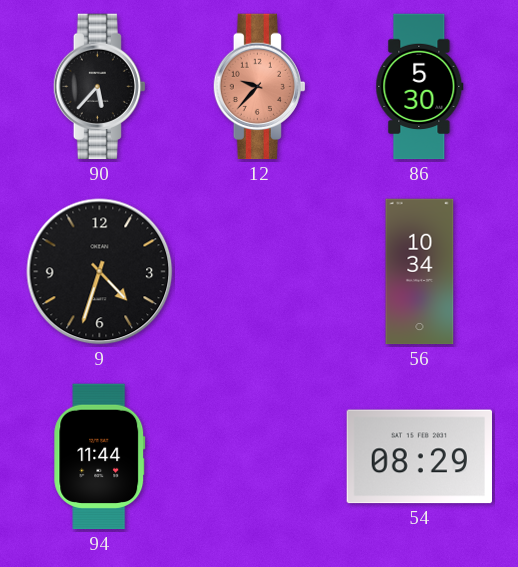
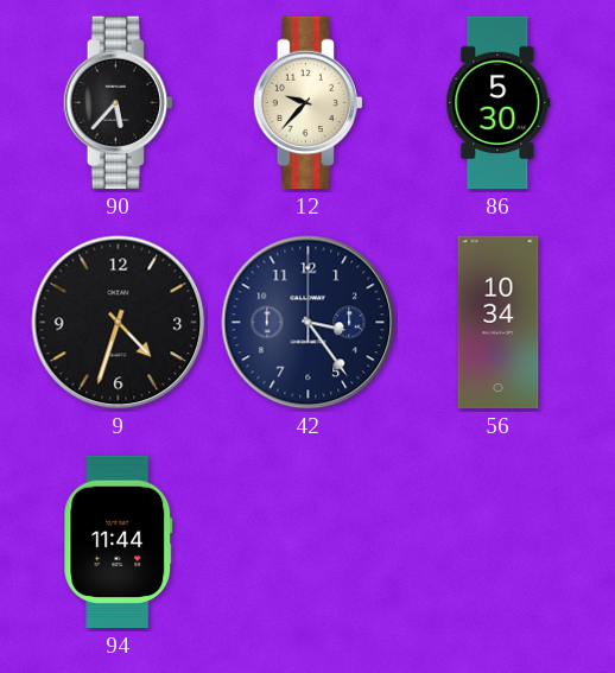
12 dial: salmon -> cream (307, 103)
42: none -> 3:24 (309, 323)
54: 08:29 -> none (419, 457)
